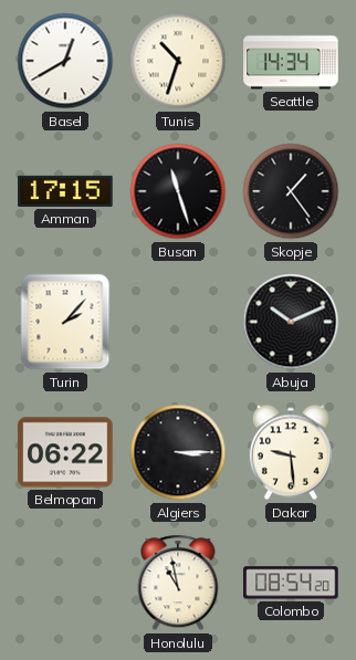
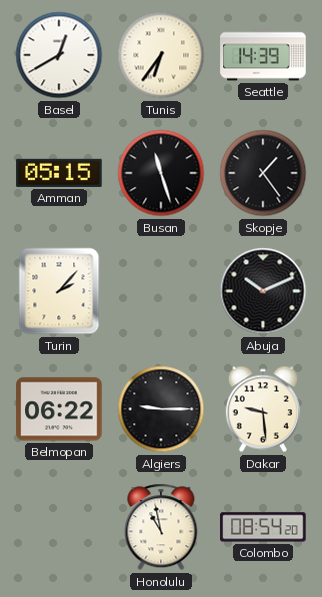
Tunis: 10:33 -> 6:36 (161, 55)
Seattle: 14:34 -> 14:39 (263, 55)
Amman: 17:15 -> 05:15 (59, 173)
Algiers: 3:15 -> 9:15 (161, 409)
